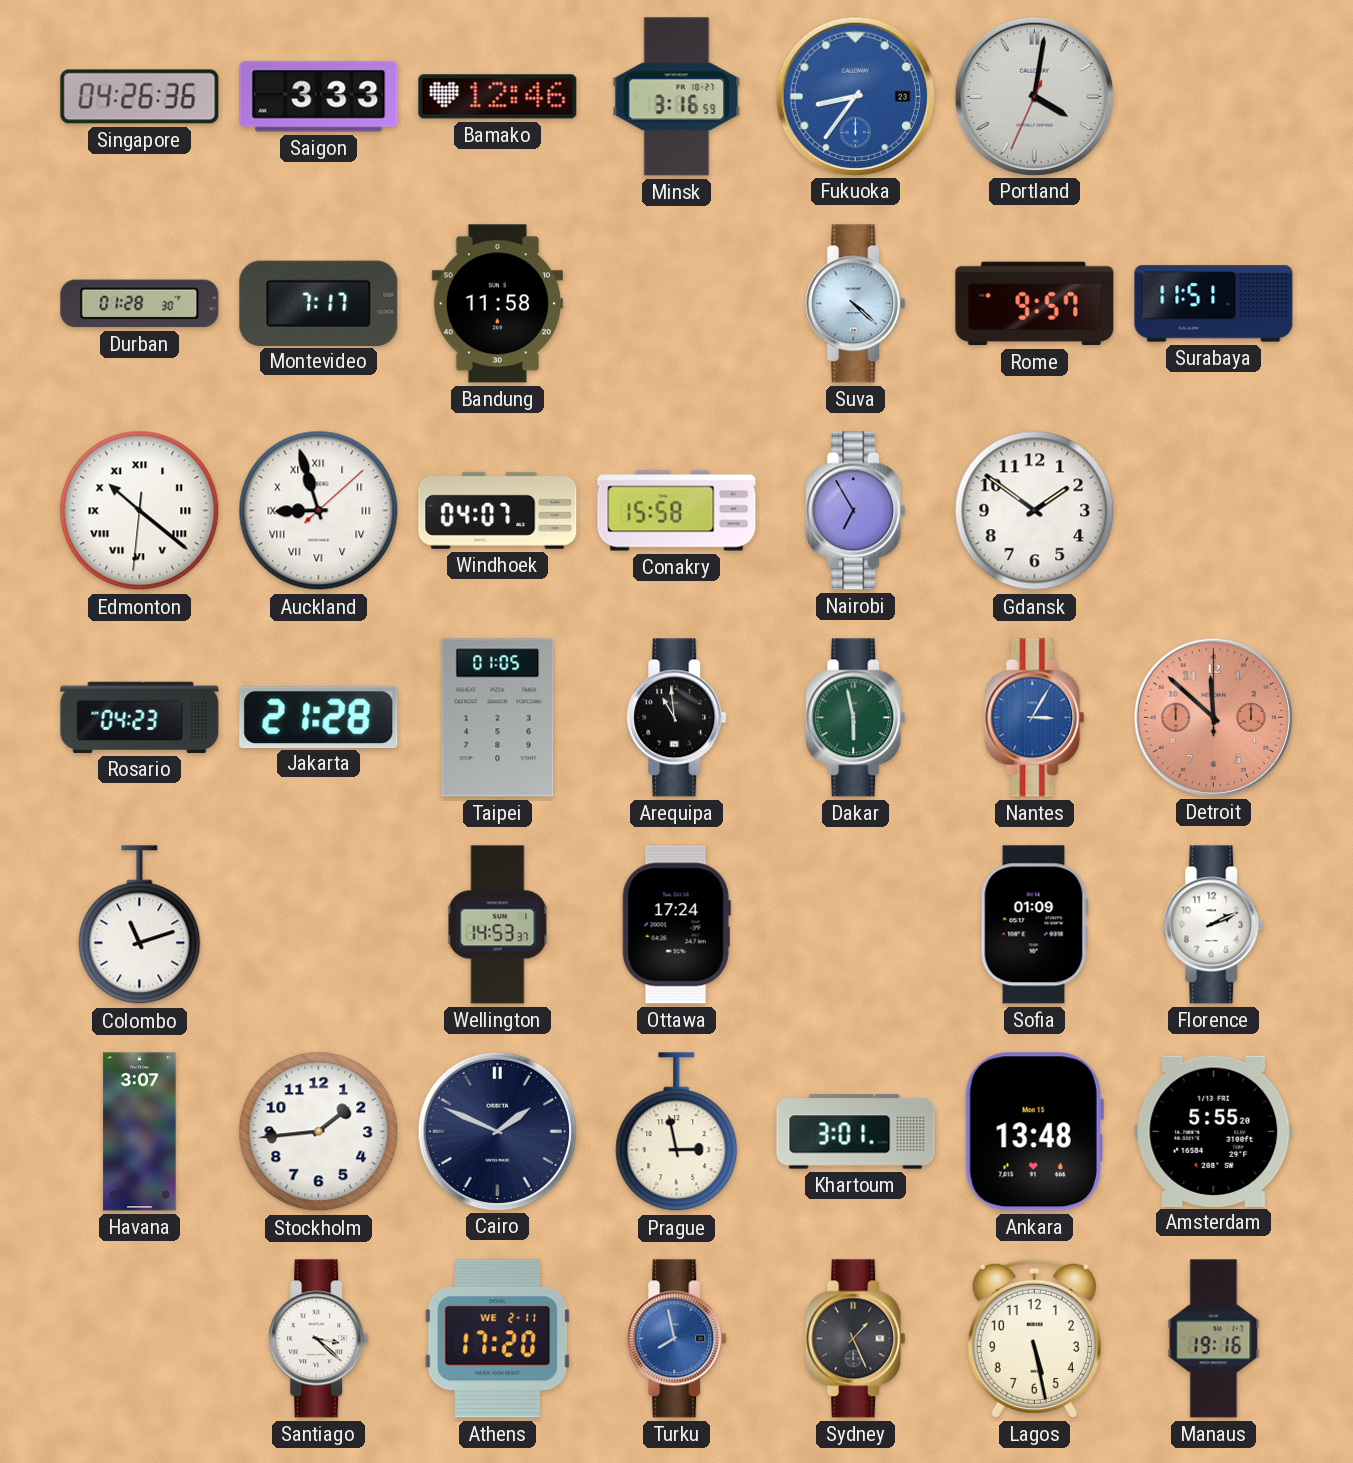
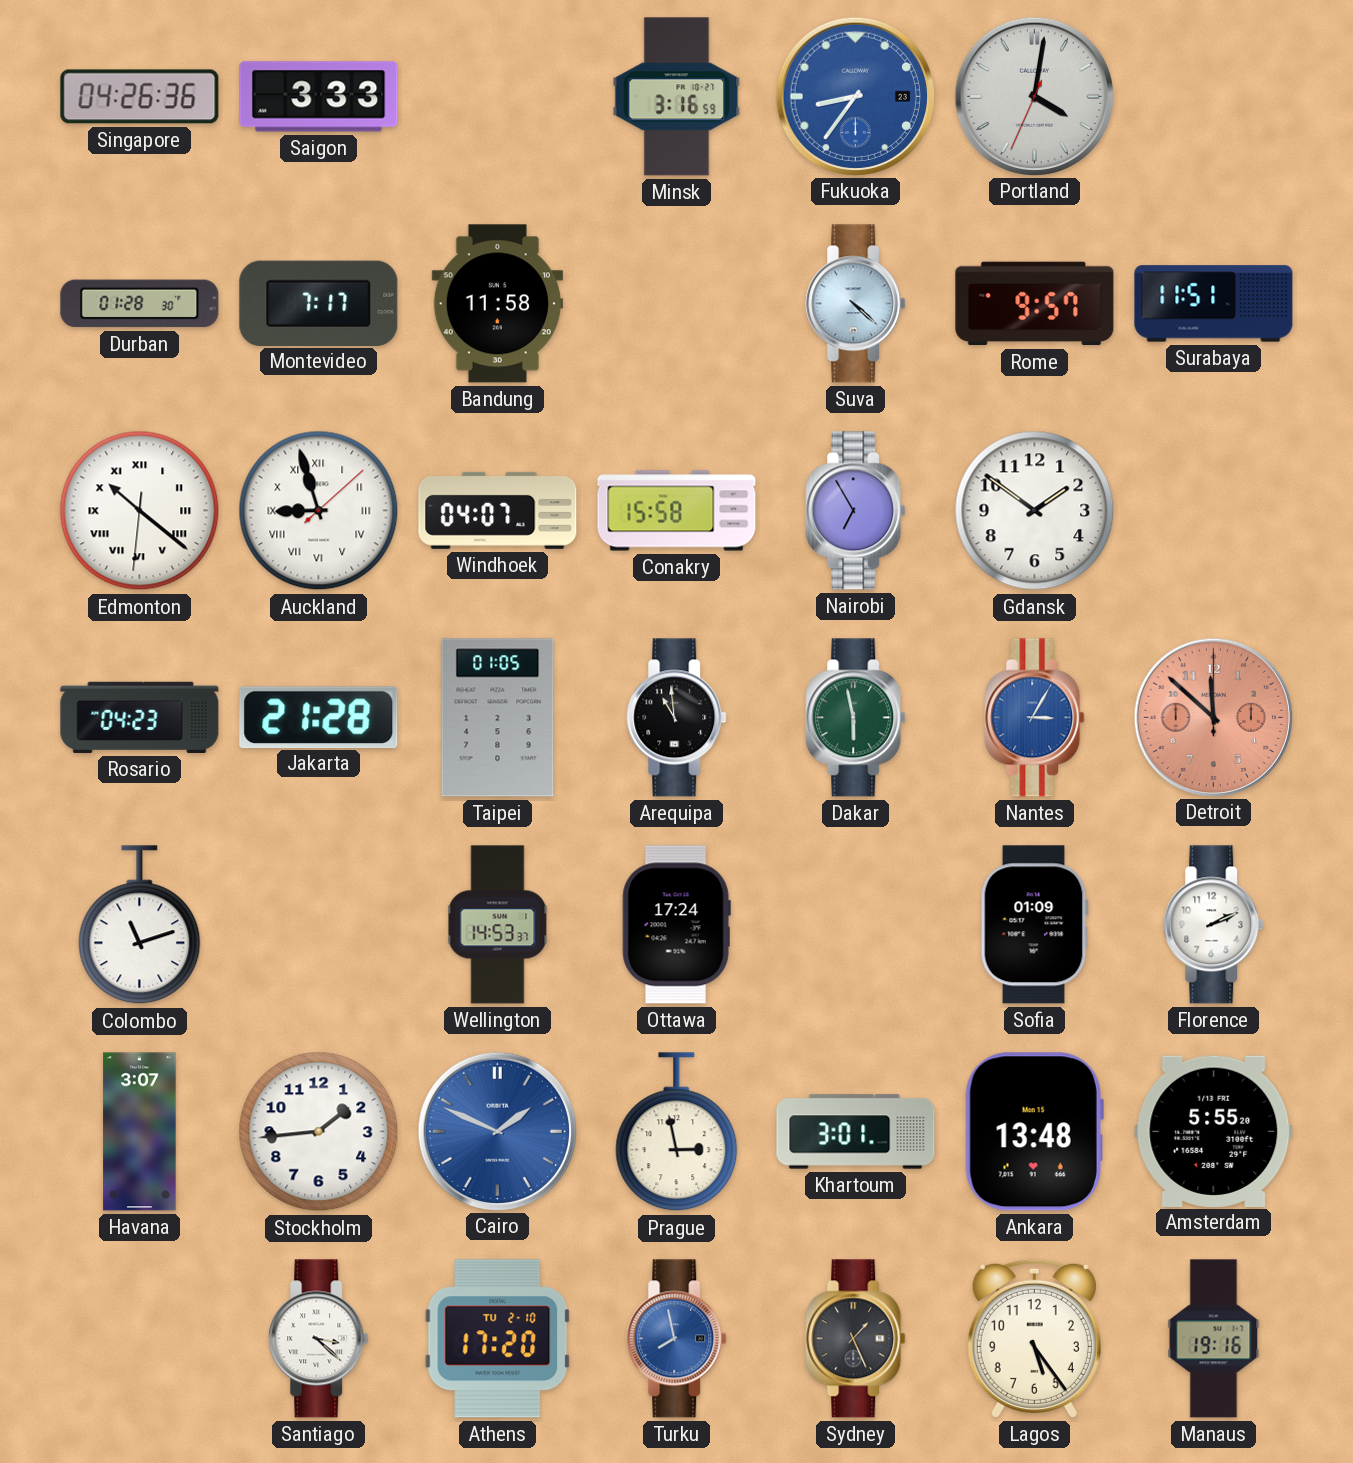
Bamako: 12:46 -> none (498, 97)
Cairo dial: navy -> blue (497, 1131)
Athens date: WE 2-11 -> TU 2-10 (498, 1339)
Lagos: 5:28 -> 5:24 (1034, 1338)
